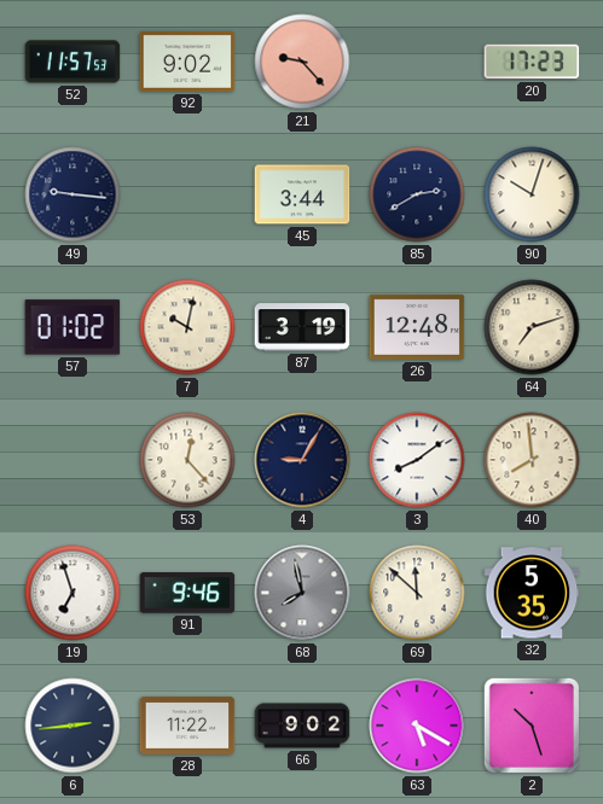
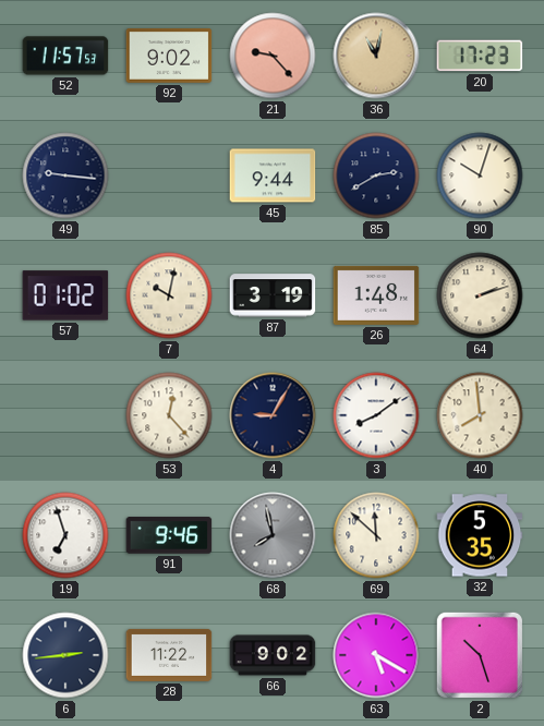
36: none -> 11:02 (376, 56)
45: 3:44 -> 9:44 (273, 176)
26: 12:48 -> 1:48 (376, 295)
64: 7:12 -> 2:12 (480, 295)
